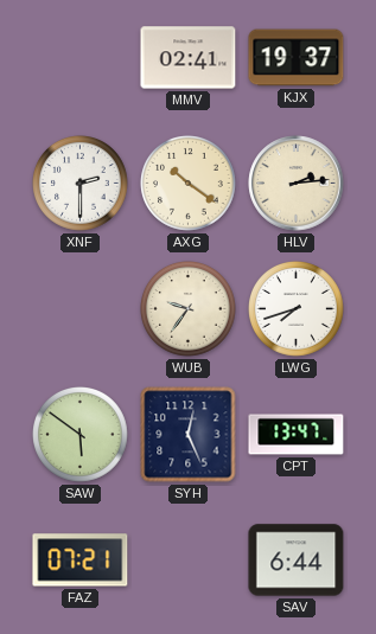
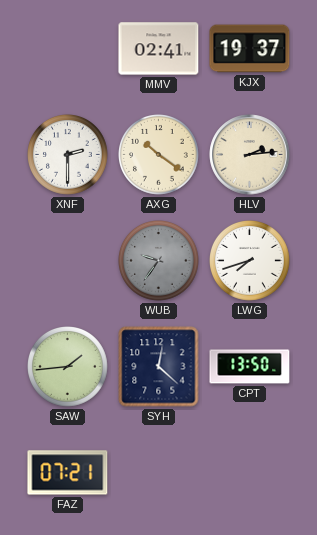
WUB dial: cream -> grey (159, 261)
SAW: 5:51 -> 1:44 (68, 367)
SYH: 12:26 -> 12:22 (159, 367)
CPT: 13:47 -> 13:50 (250, 367)
SAV: 6:44 -> none (297, 561)
